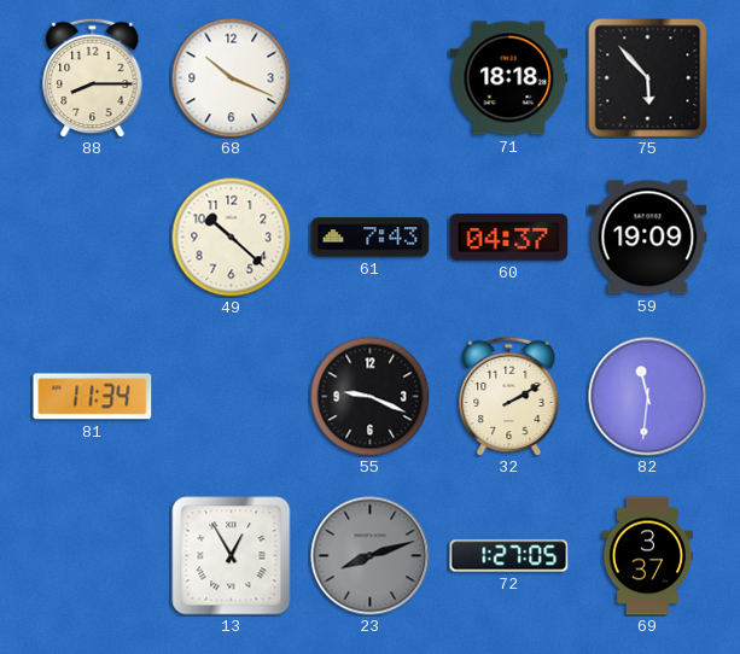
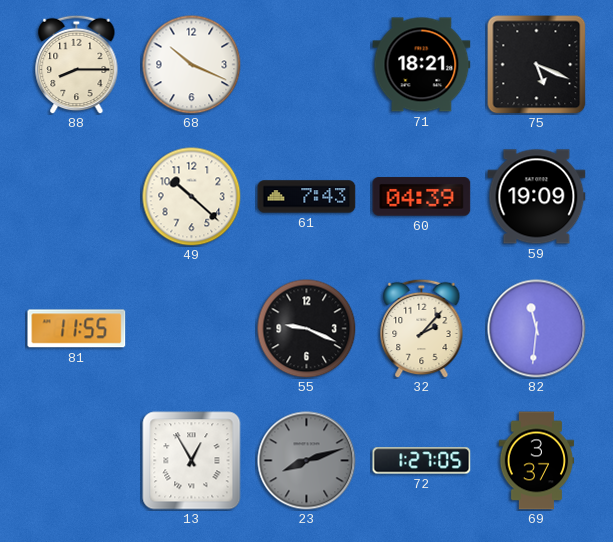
71: 18:18 -> 18:21 (422, 65)
75: 5:53 -> 5:19 (536, 64)
60: 04:37 -> 04:39 (422, 197)
81: 11:34 -> 11:55 (77, 329)
32: 2:10 -> 2:07 (422, 328)
